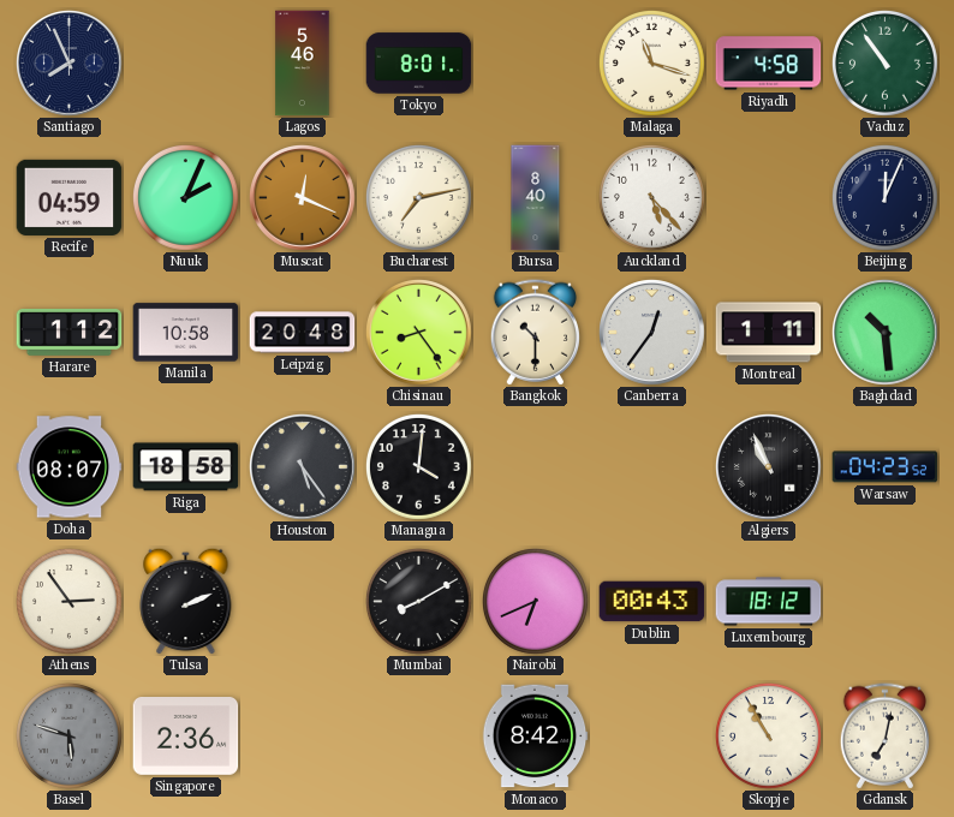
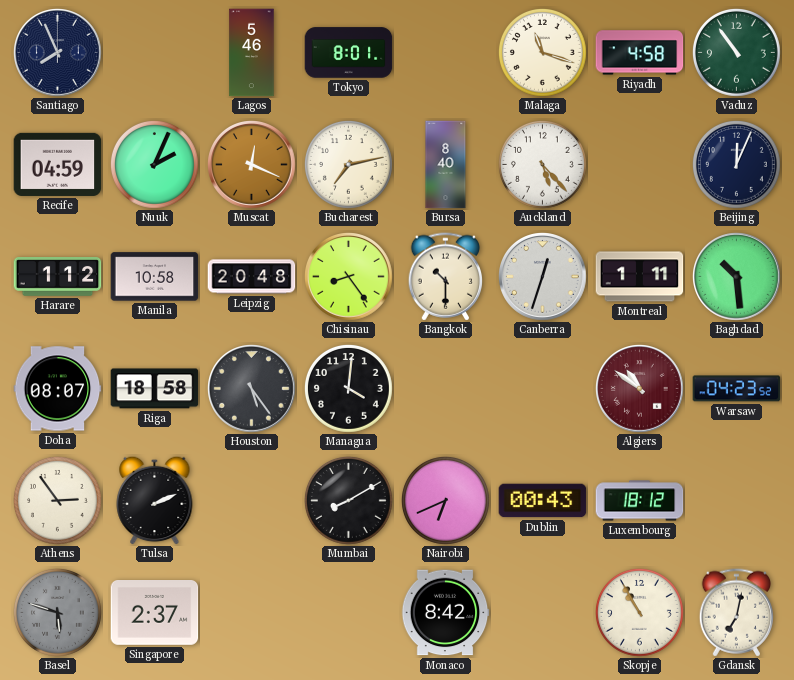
Canberra: 12:36 -> 12:33 (543, 277)
Algiers: 10:56 -> 10:51 (640, 389)
Algiers dial: black -> burgundy (640, 389)
Singapore: 2:36 -> 2:37 (155, 613)
